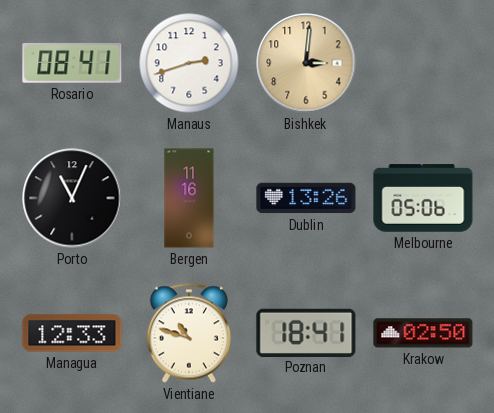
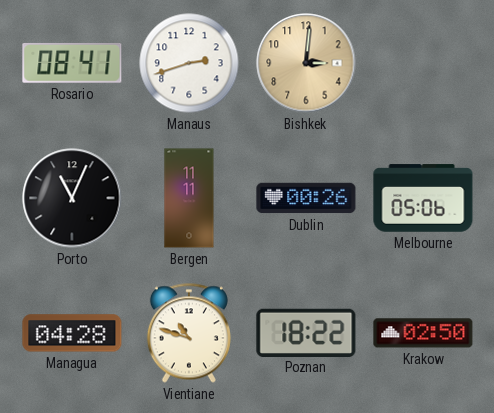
Bergen: 11:16 -> 11:11 (189, 198)
Dublin: 13:26 -> 00:26 (306, 198)
Managua: 12:33 -> 04:28 (72, 333)
Poznan: 18:41 -> 18:22 (306, 332)
